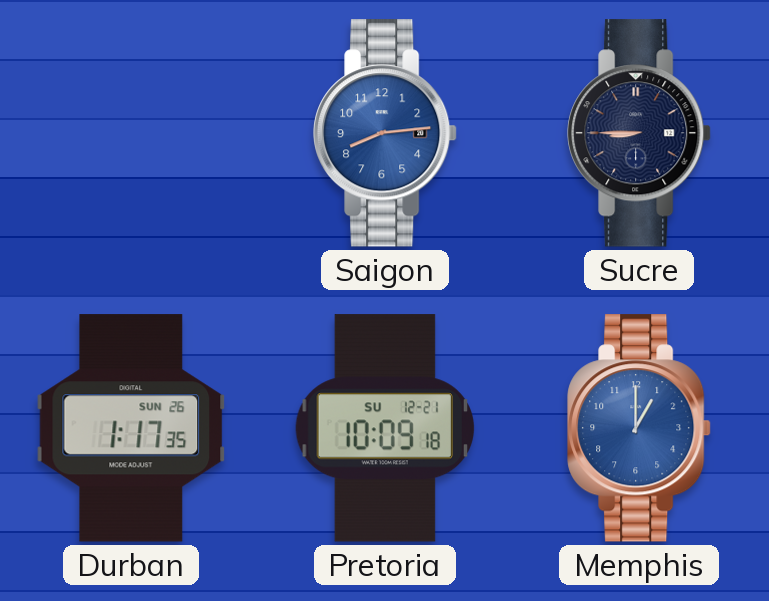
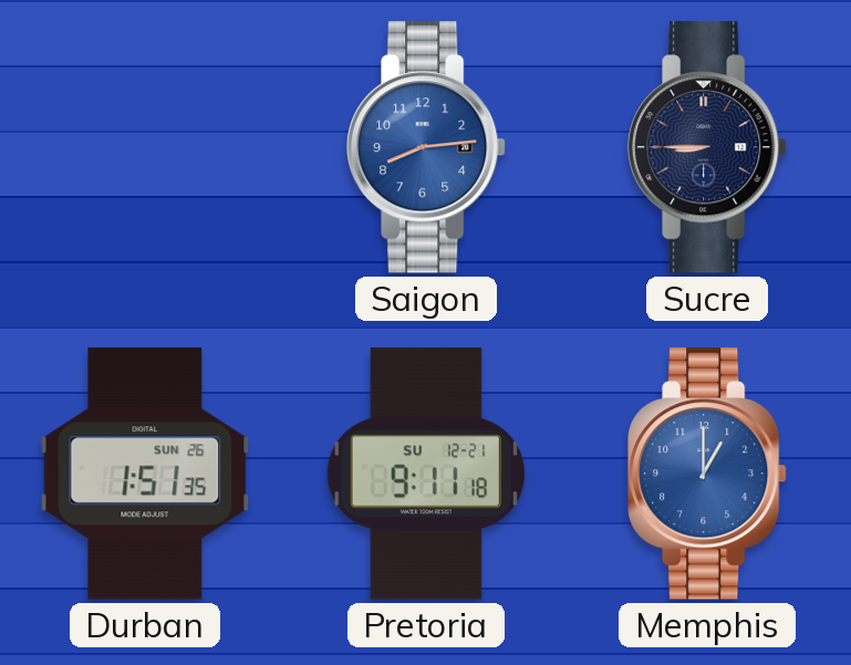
Durban: 1:17 -> 1:51 (145, 474)
Pretoria: 10:09 -> 9:11 (425, 474)
